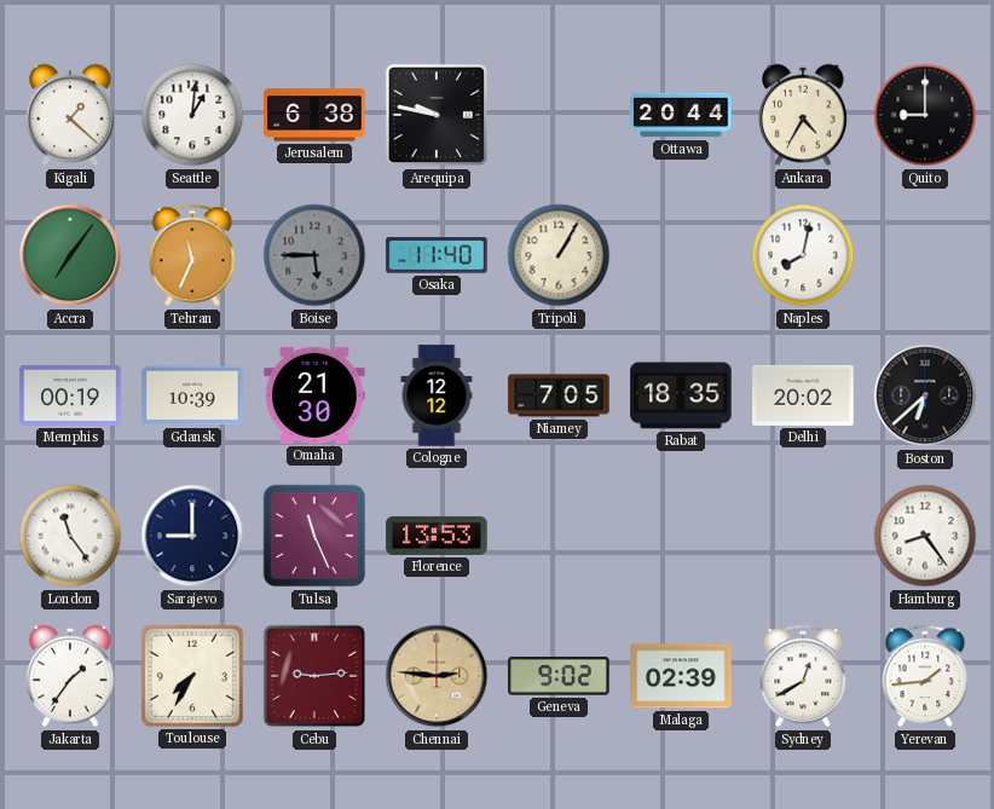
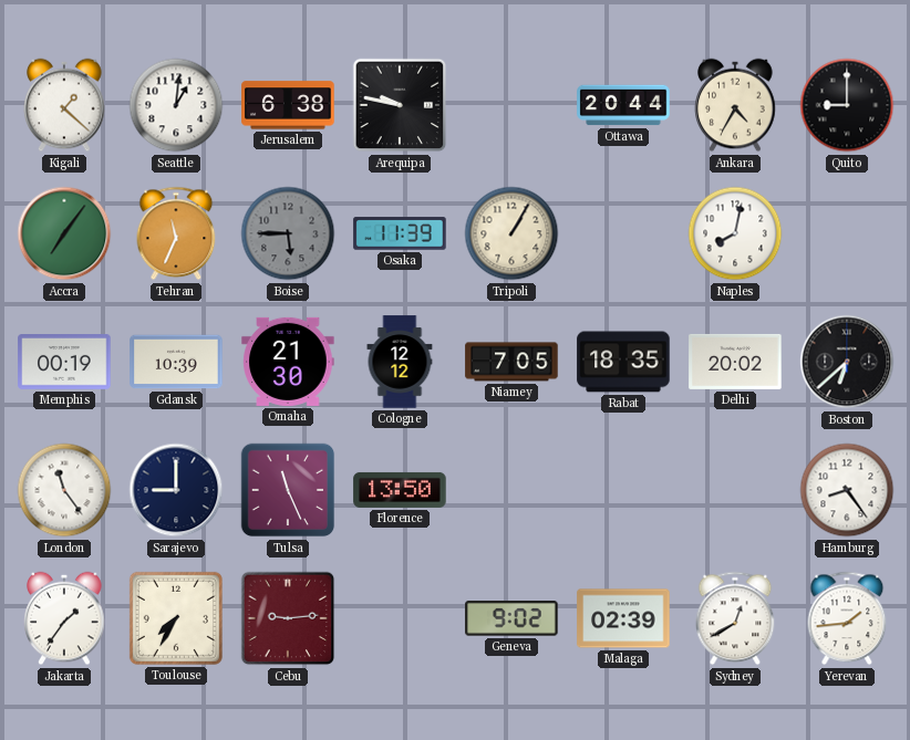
Osaka: 11:40 -> 11:39 (400, 233)
Florence: 13:53 -> 13:50 (400, 490)
Chennai: 2:46 -> none (437, 676)
